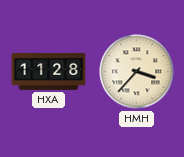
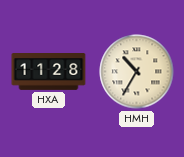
HMH: 3:37 -> 10:35 (137, 72)
